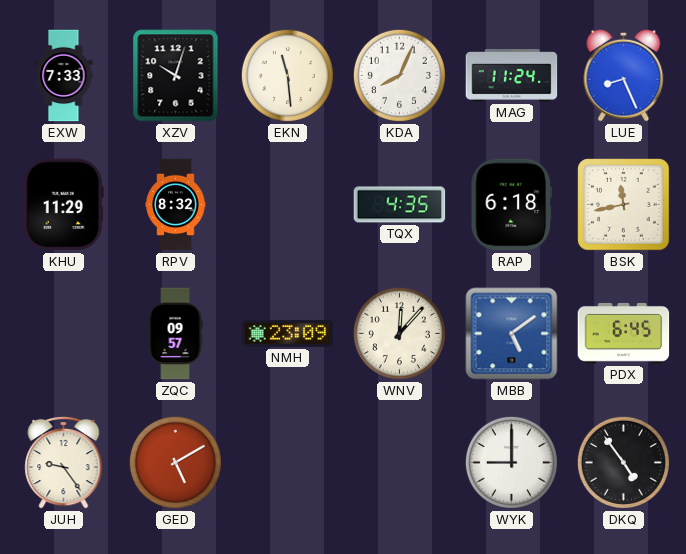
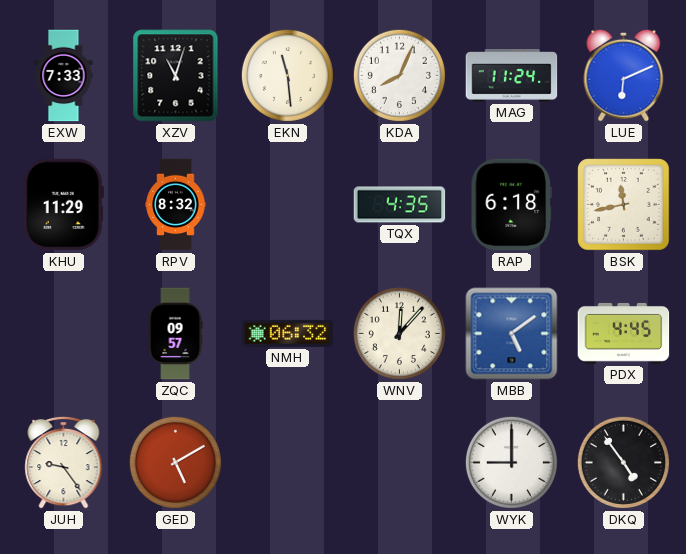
XZV: 10:03 -> 11:03 (176, 76)
LUE: 8:26 -> 6:11 (624, 75)
NMH: 23:09 -> 06:32 (288, 333)
PDX: 6:45 -> 4:45 (624, 333)
